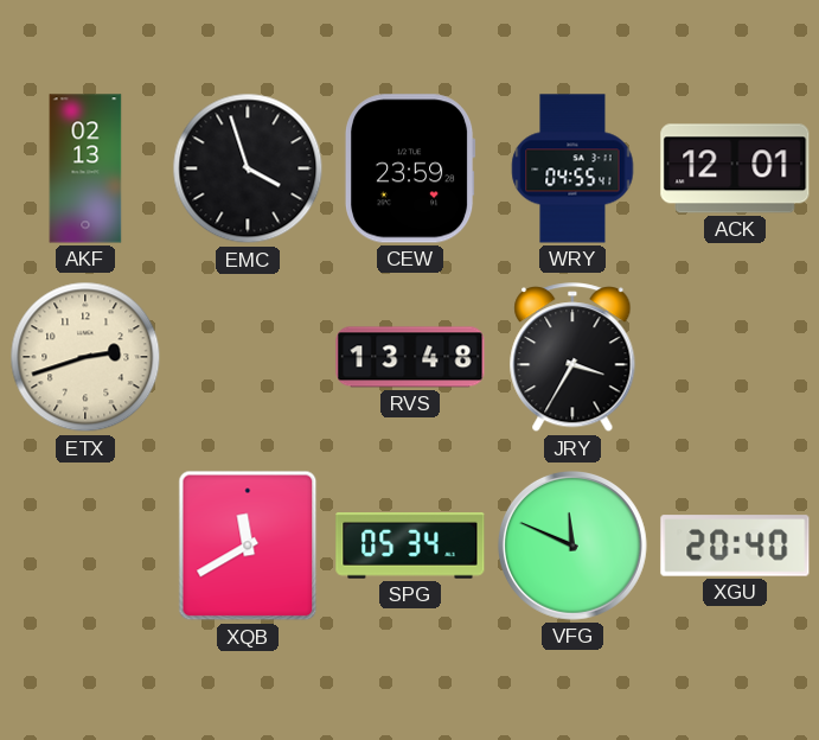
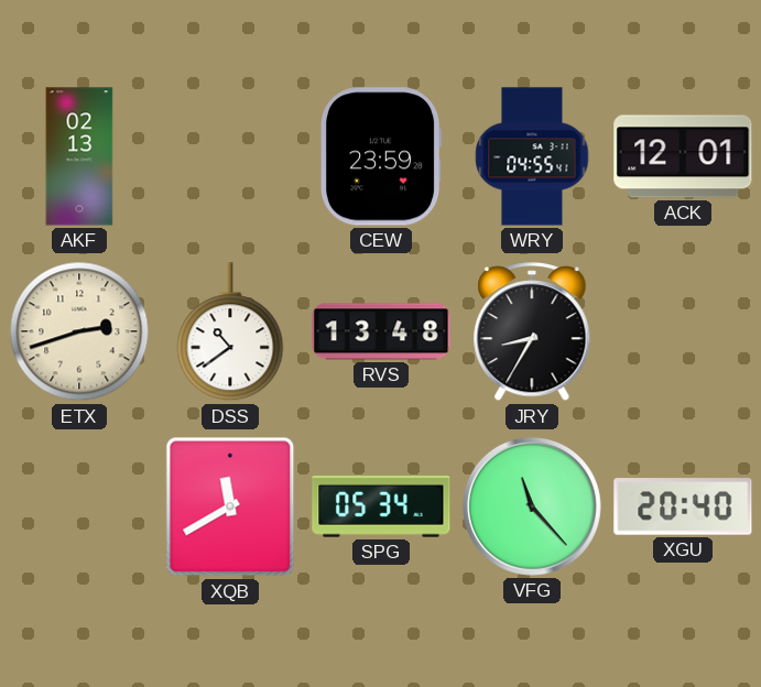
EMC: 3:57 -> none (248, 168)
DSS: none -> 10:39 (230, 332)
JRY: 3:35 -> 8:35 (532, 332)
VFG: 11:49 -> 11:23 (532, 506)
